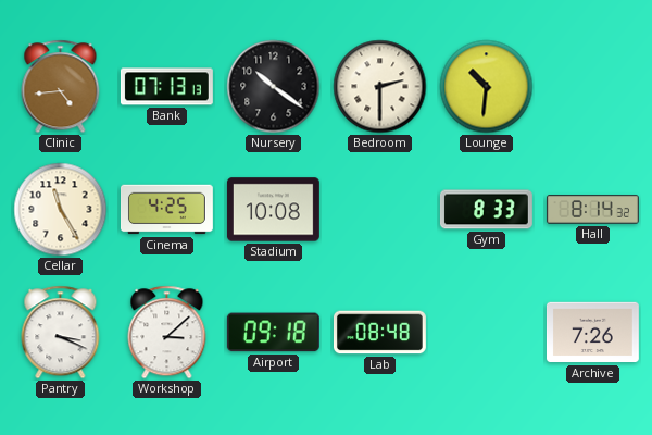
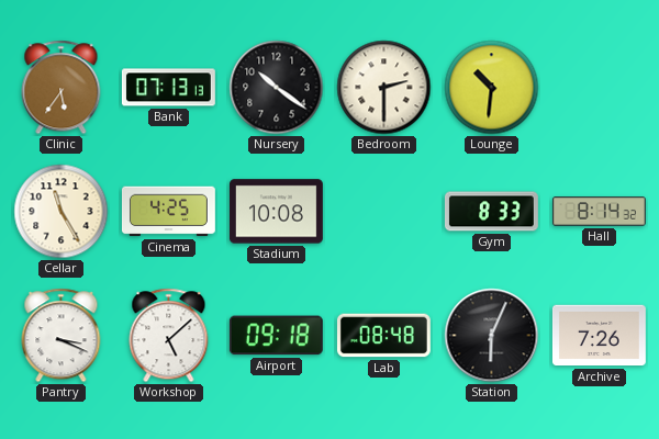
Clinic: 4:44 -> 5:36 (62, 88)
Workshop: 3:08 -> 5:08 (169, 336)
Station: none -> 6:04 (492, 336)
